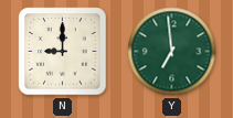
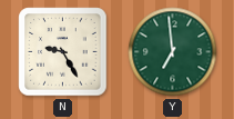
N: 9:00 -> 9:25 (63, 52)
